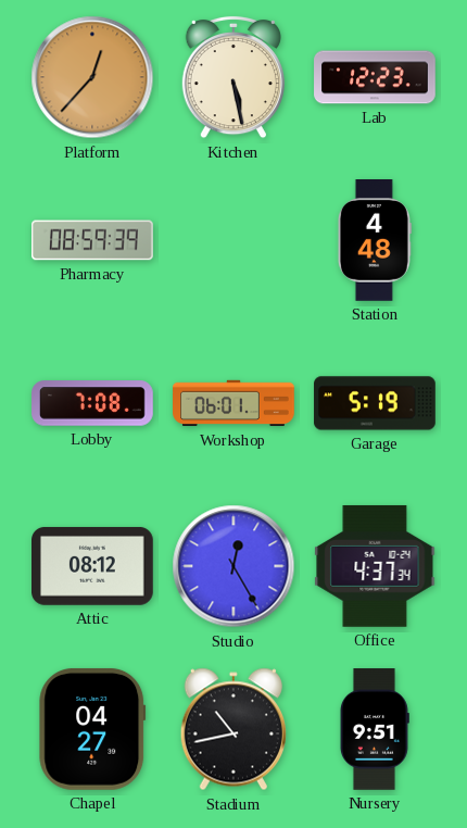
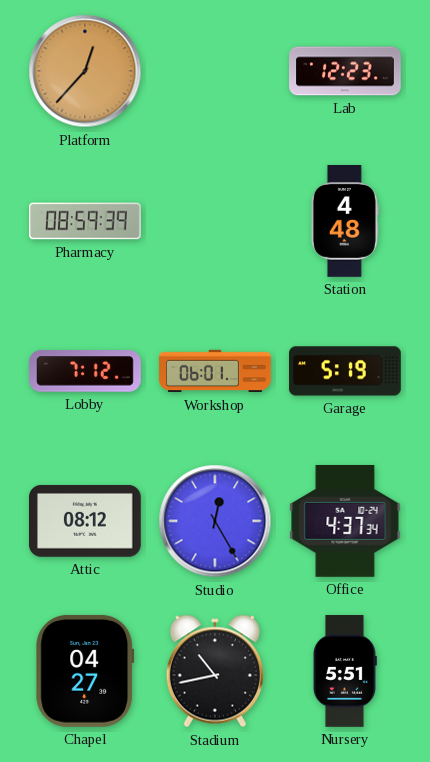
Kitchen: 5:28 -> none (233, 77)
Lobby: 7:08 -> 7:12 (85, 371)
Nursery: 9:51 -> 5:51 (344, 671)
